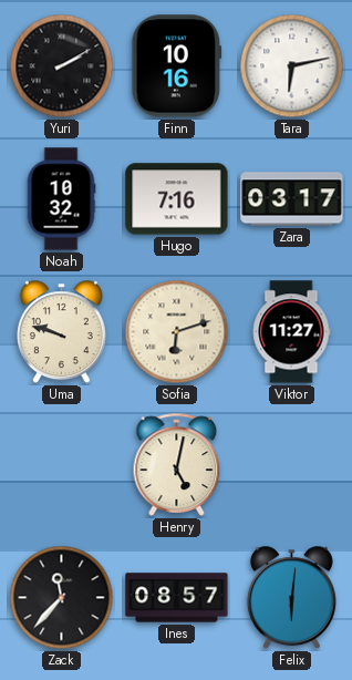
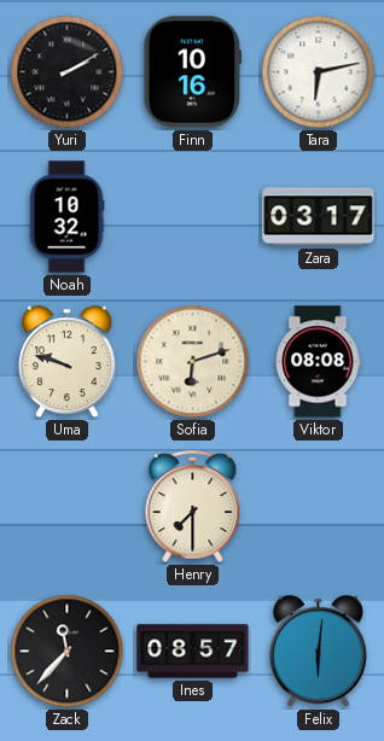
Hugo: 7:16 -> none (177, 199)
Viktor: 11:27 -> 08:08 (318, 362)
Henry: 5:02 -> 7:30 (193, 506)
